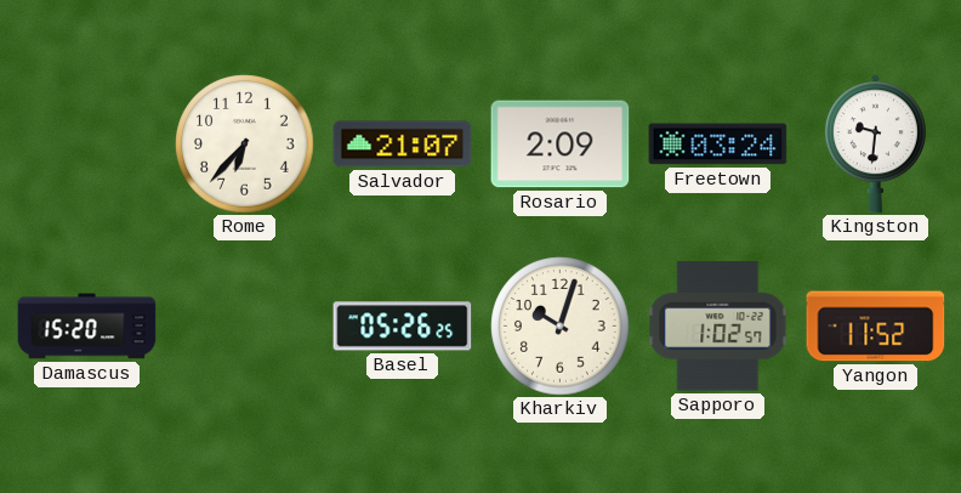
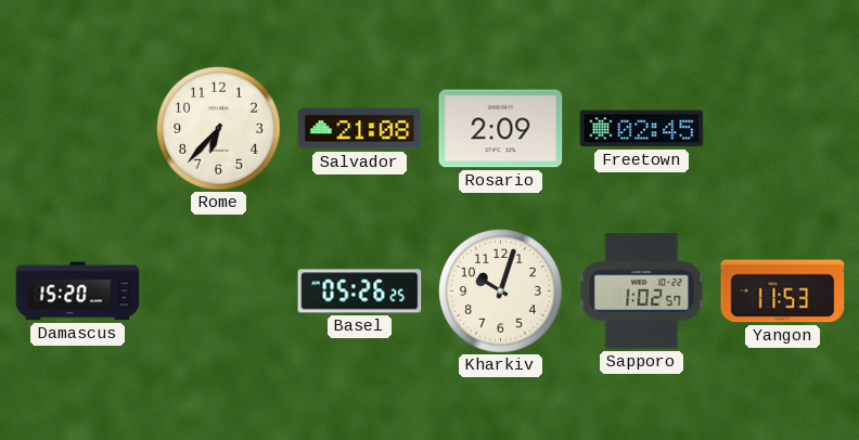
Salvador: 21:07 -> 21:08 (360, 129)
Freetown: 03:24 -> 02:45 (642, 129)
Kingston: 9:31 -> none (875, 144)
Yangon: 11:52 -> 11:53 (783, 292)
